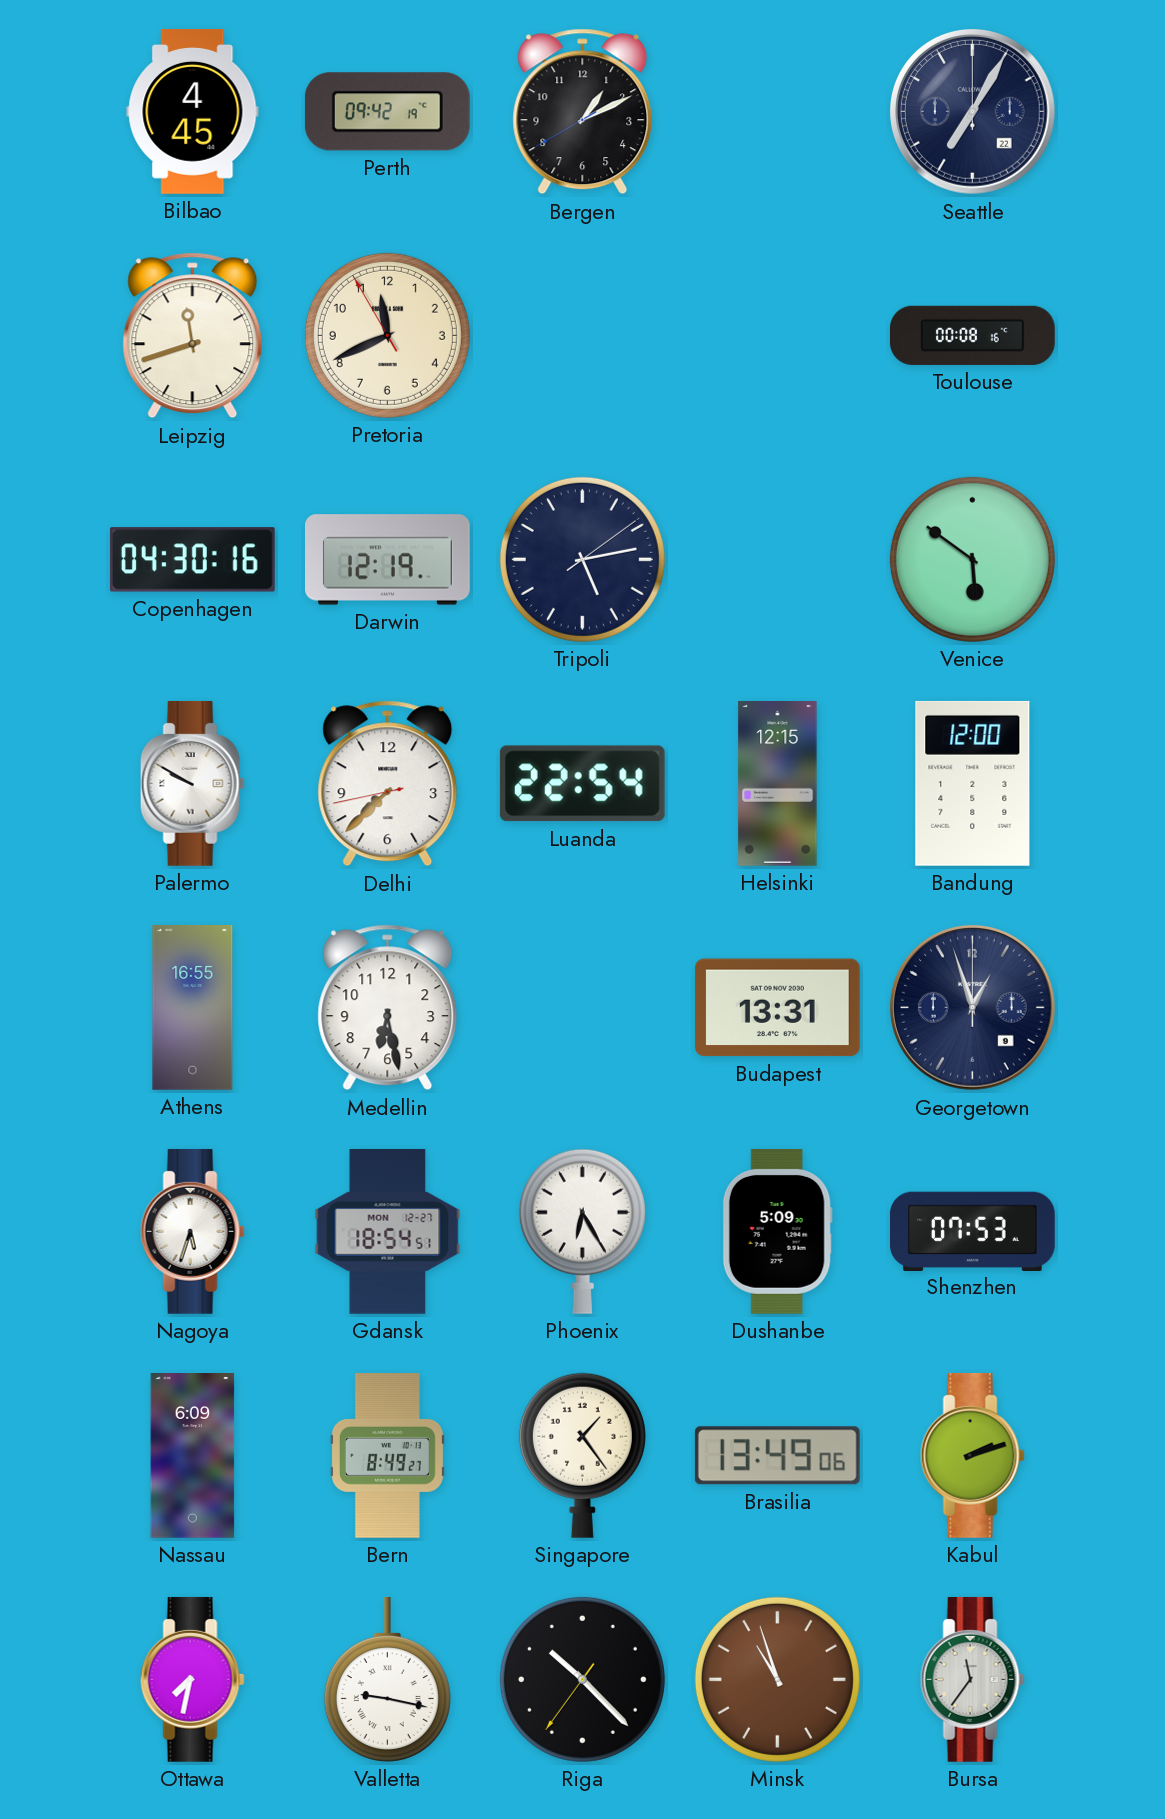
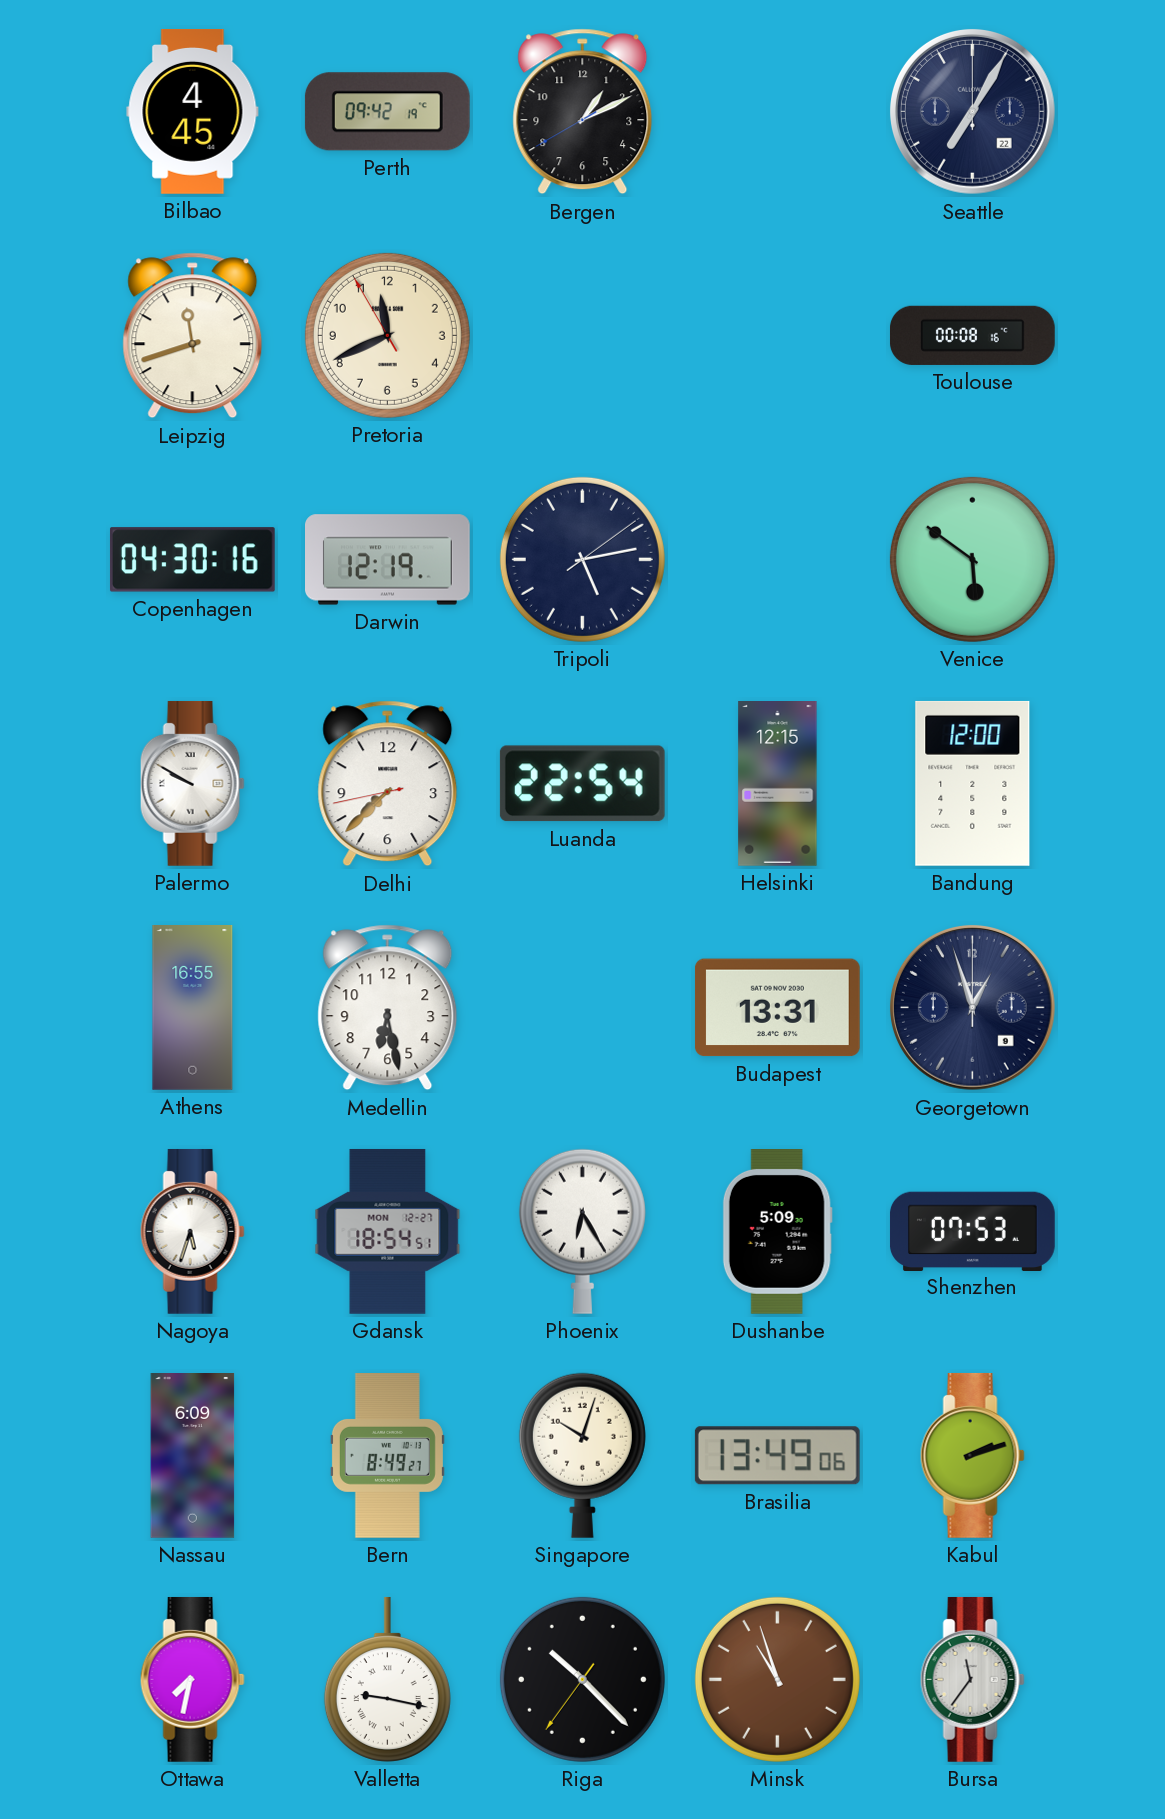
Singapore: 1:24 -> 10:03 (582, 1455)
